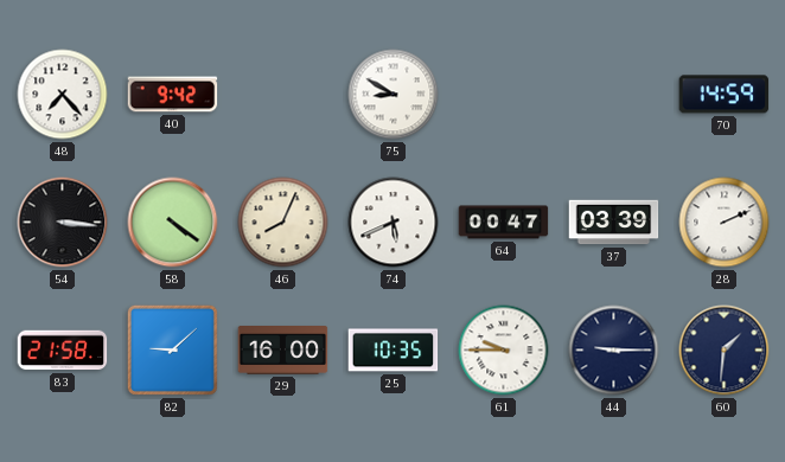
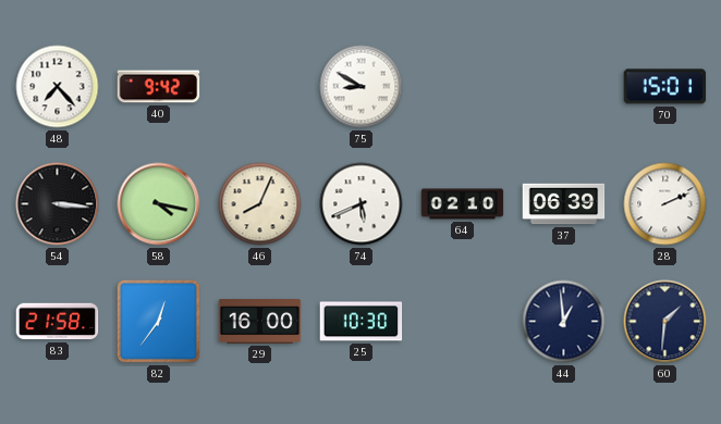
70: 14:59 -> 15:01 (665, 87)
58: 4:21 -> 4:17 (159, 204)
64: 00:47 -> 02:10 (463, 204)
37: 03:39 -> 06:39 (564, 204)
82: 9:08 -> 12:36 (158, 321)
25: 10:35 -> 10:30 (362, 322)
61: 9:45 -> none (504, 351)
44: 9:15 -> 12:59 (564, 322)
